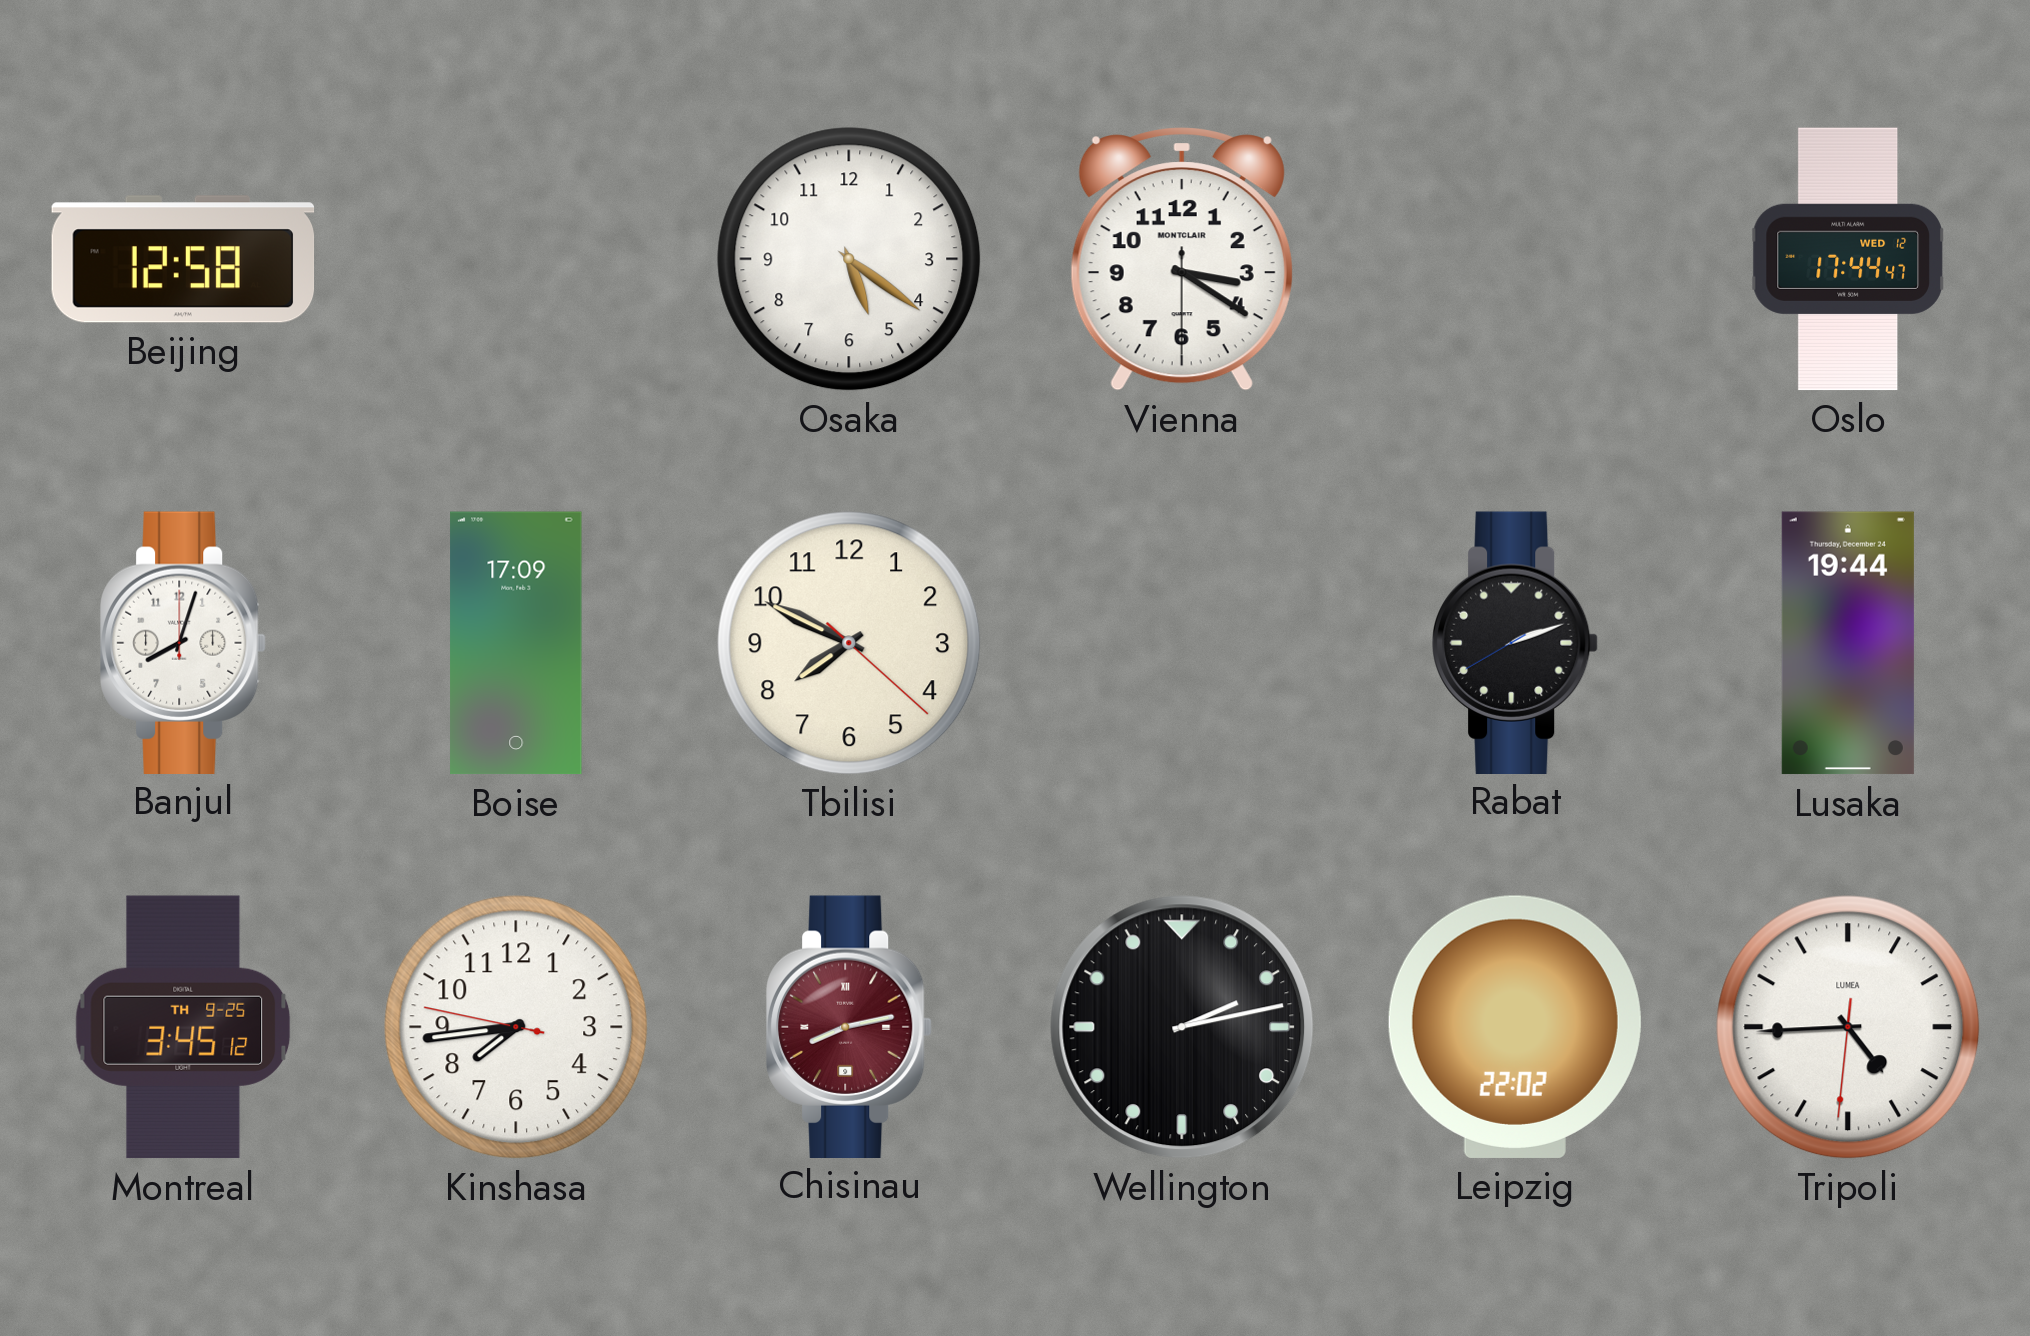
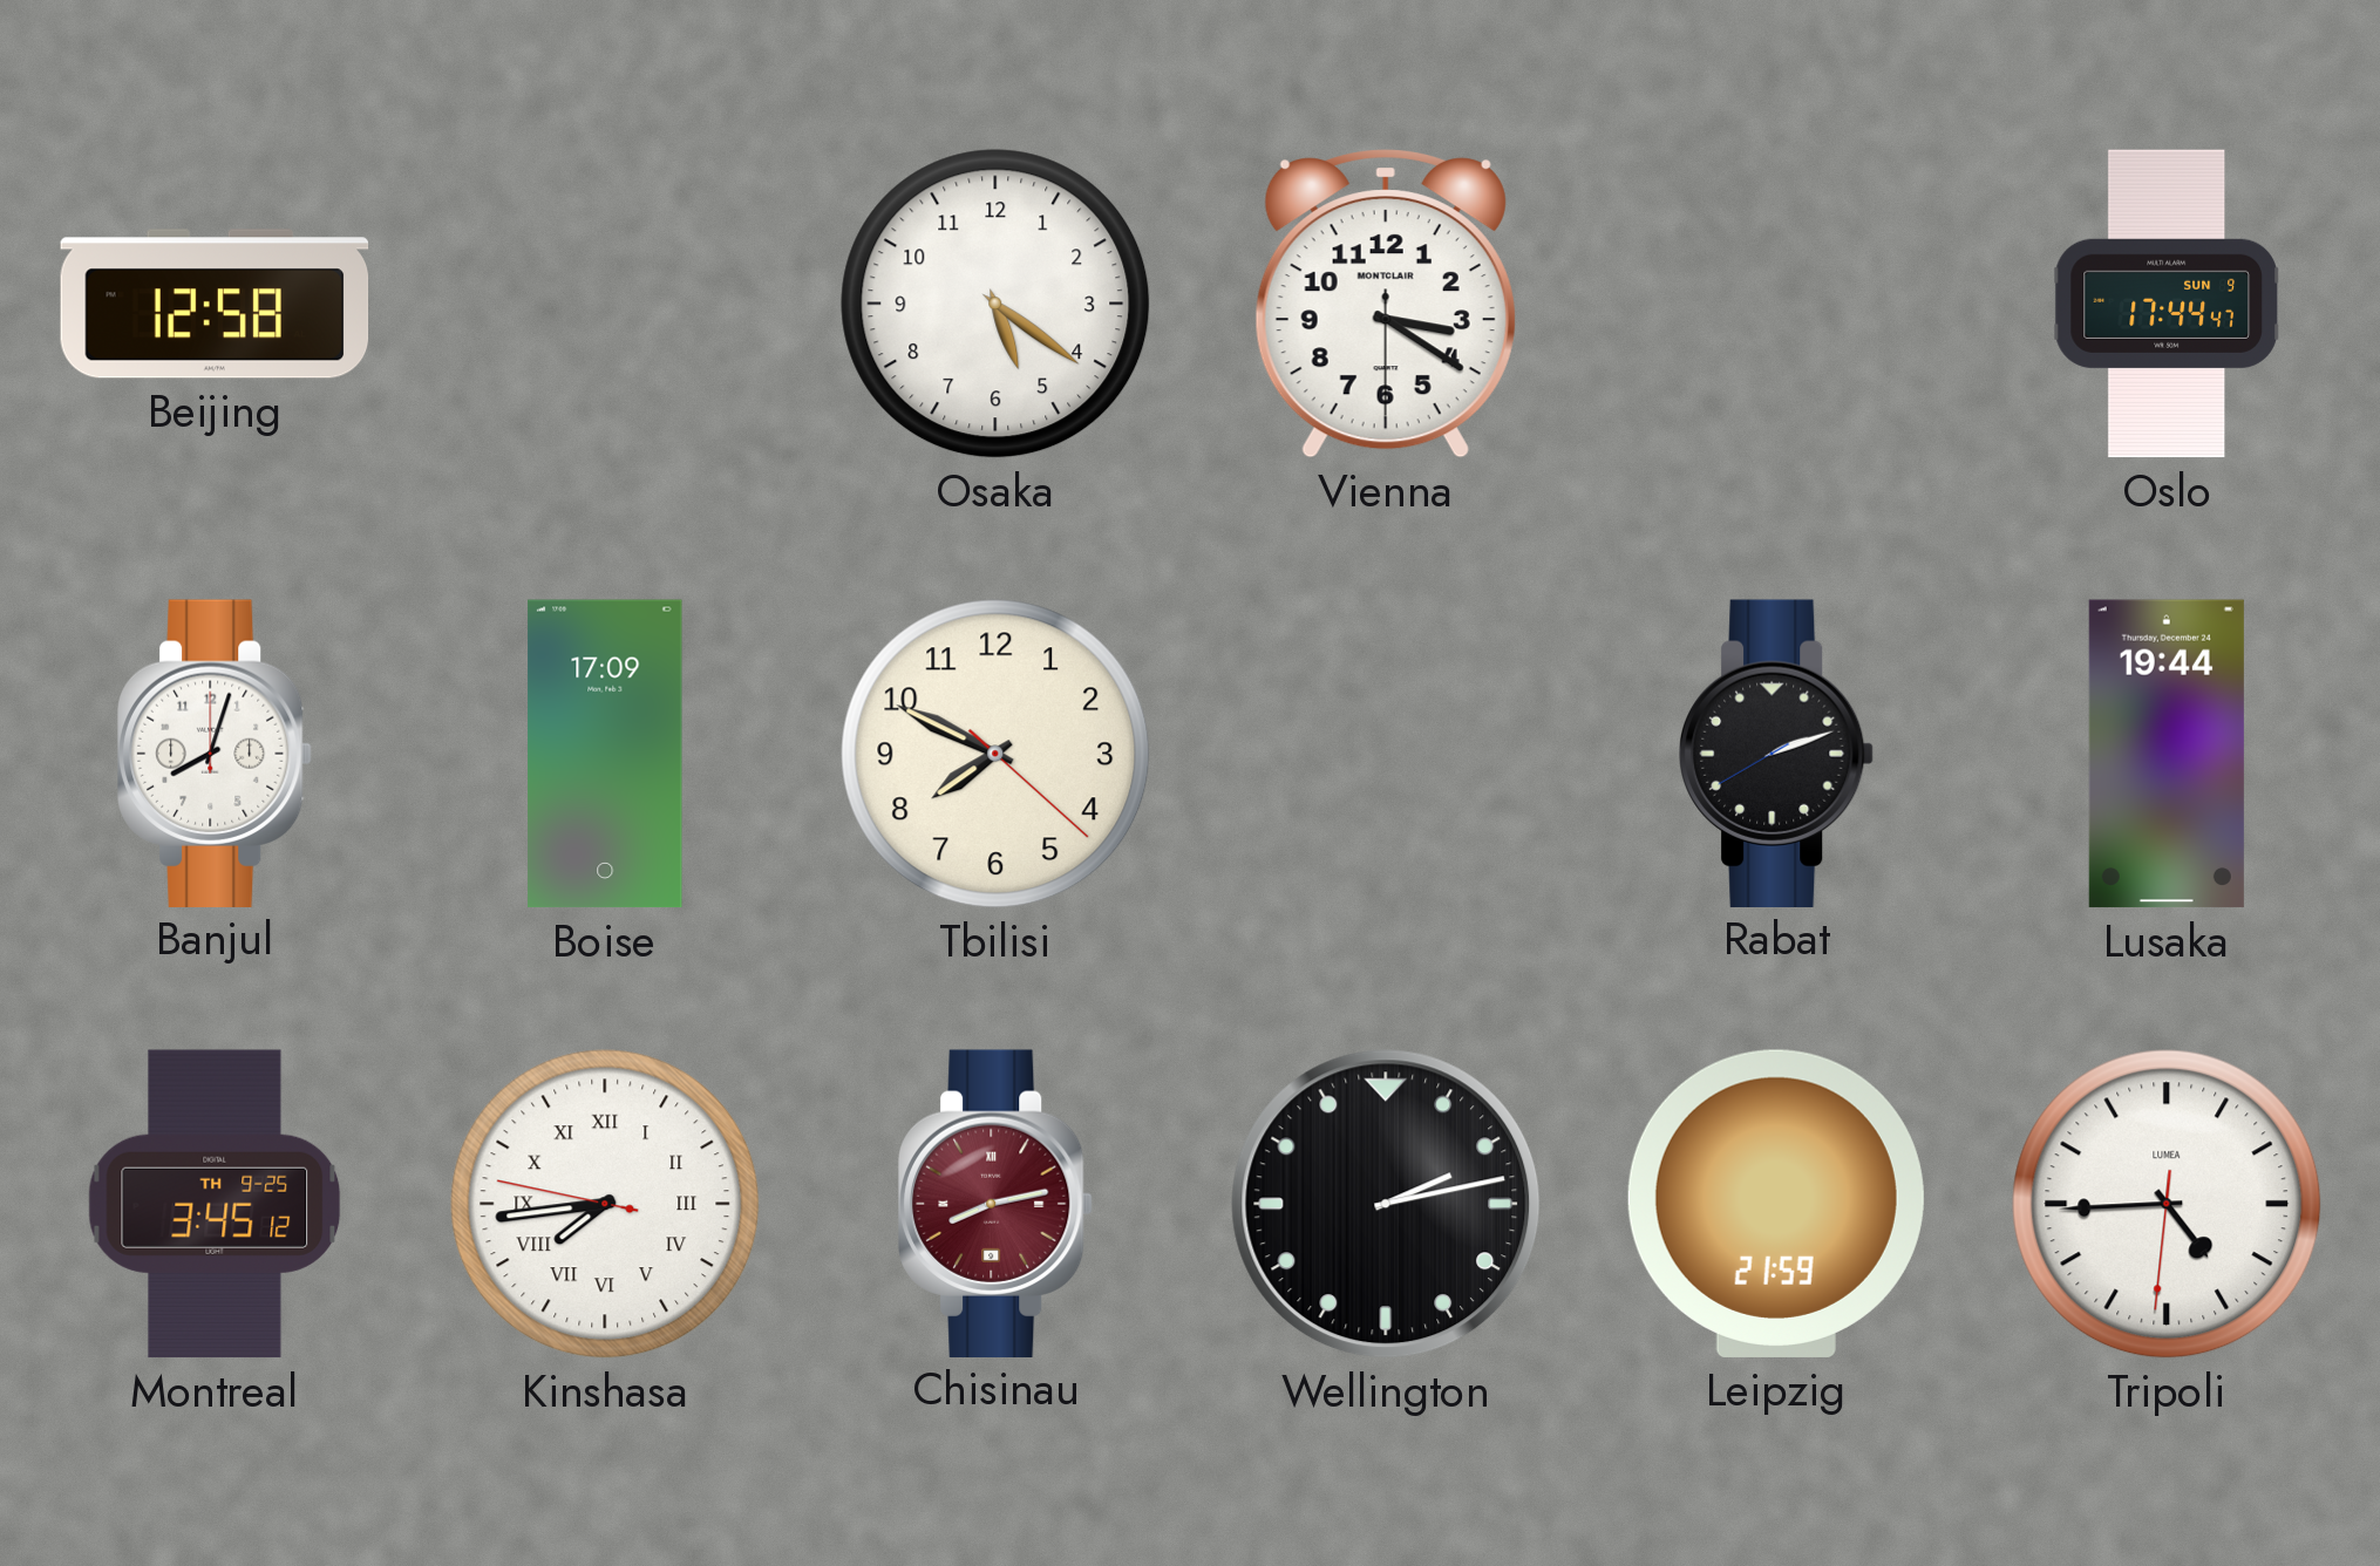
Oslo date: WED 12 -> SUN 9 (2167, 304)
Kinshasa numerals: Arabic -> Roman (605, 1204)
Leipzig: 22:02 -> 21:59 (1776, 1204)
